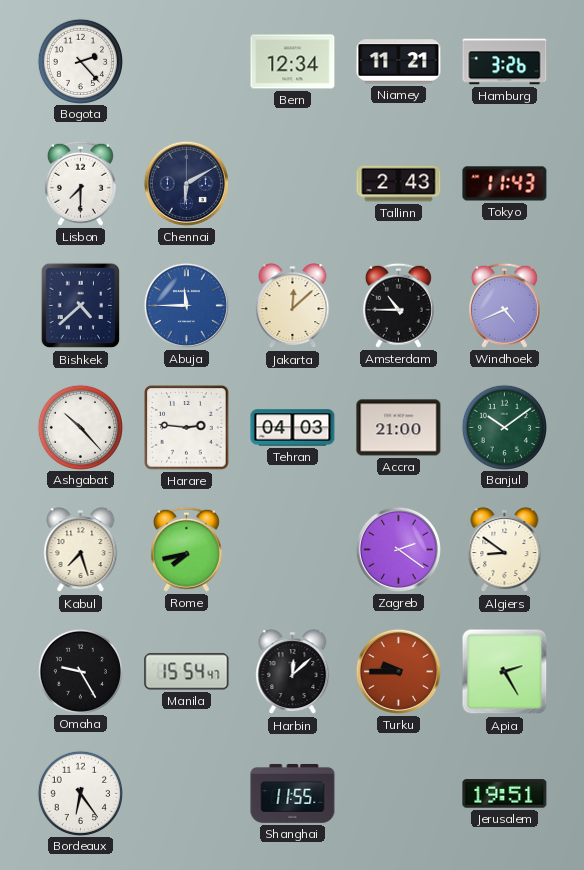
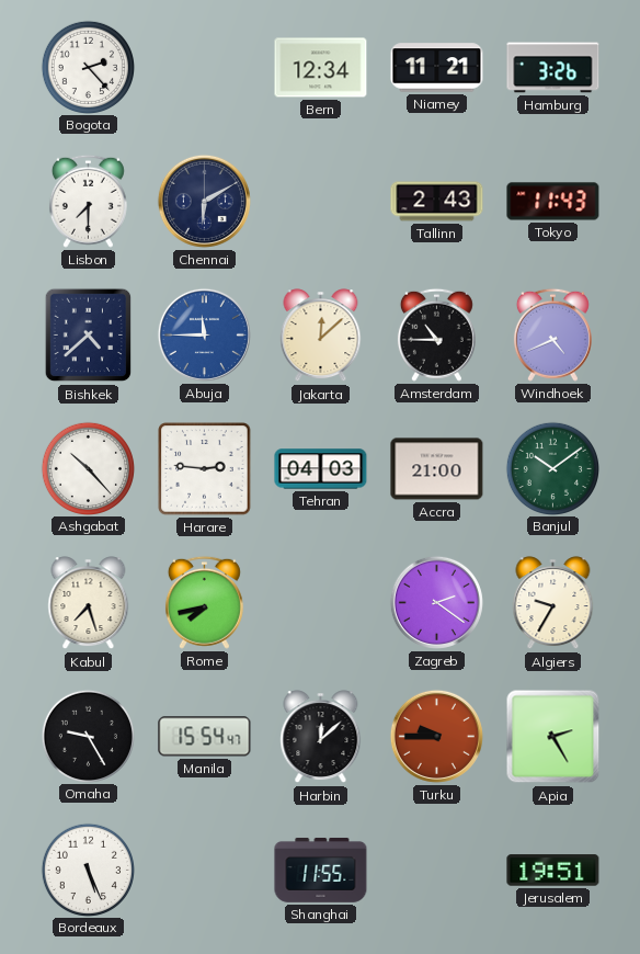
Algiers: 8:51 -> 9:35 (553, 603)
Bordeaux: 6:24 -> 5:26 (88, 870)
